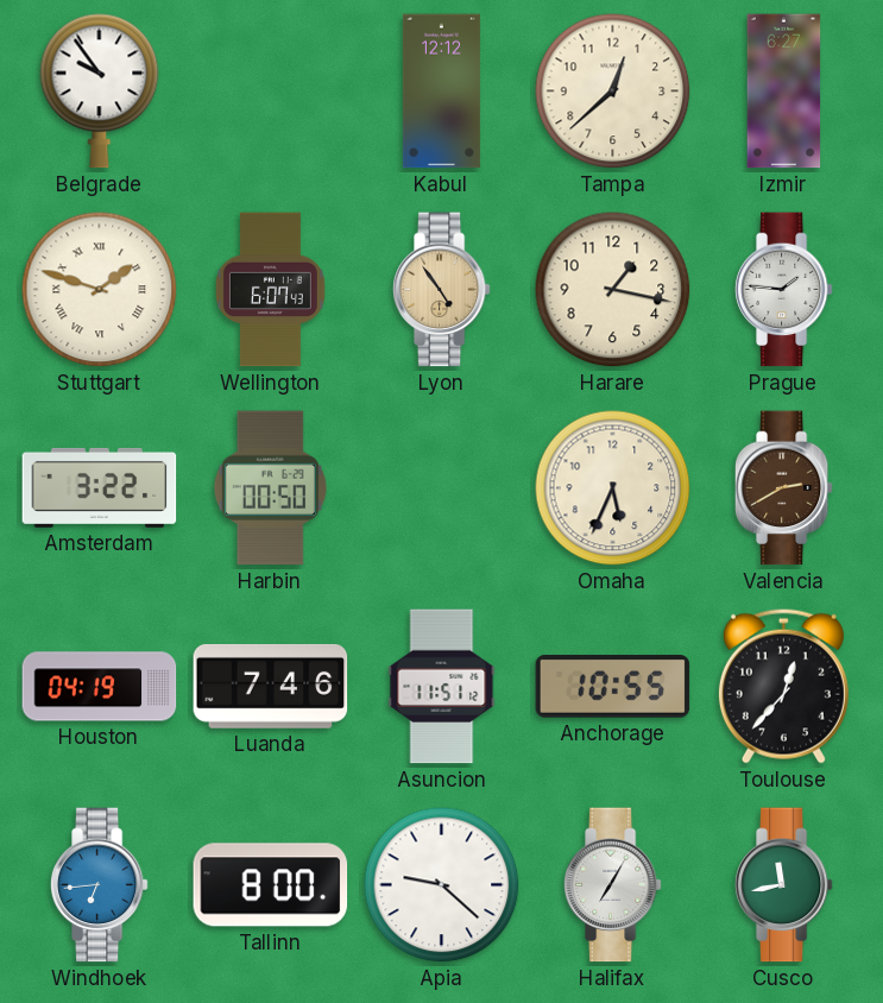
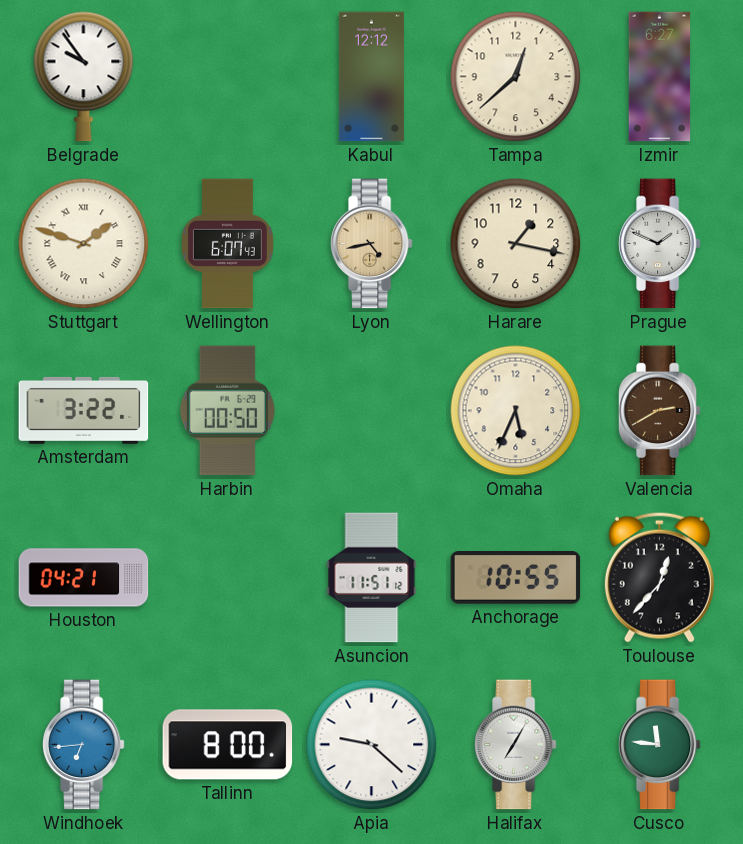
Lyon: 4:54 -> 4:43 (371, 244)
Prague: 1:46 -> 1:49 (659, 244)
Houston: 04:19 -> 04:21 (84, 578)
Luanda: 7:46 -> none (271, 687)
Cusco: 11:43 -> 11:46 (659, 745)
